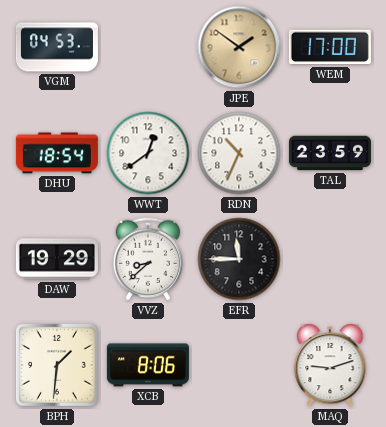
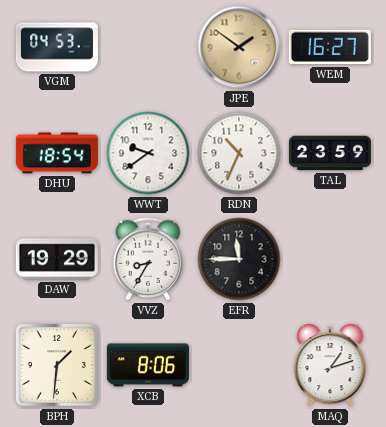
WEM: 17:00 -> 16:27 (330, 47)
WWT: 12:39 -> 9:39 (148, 153)
VVZ: 8:38 -> 8:35 (148, 259)
MAQ: 9:12 -> 1:12 (330, 366)
